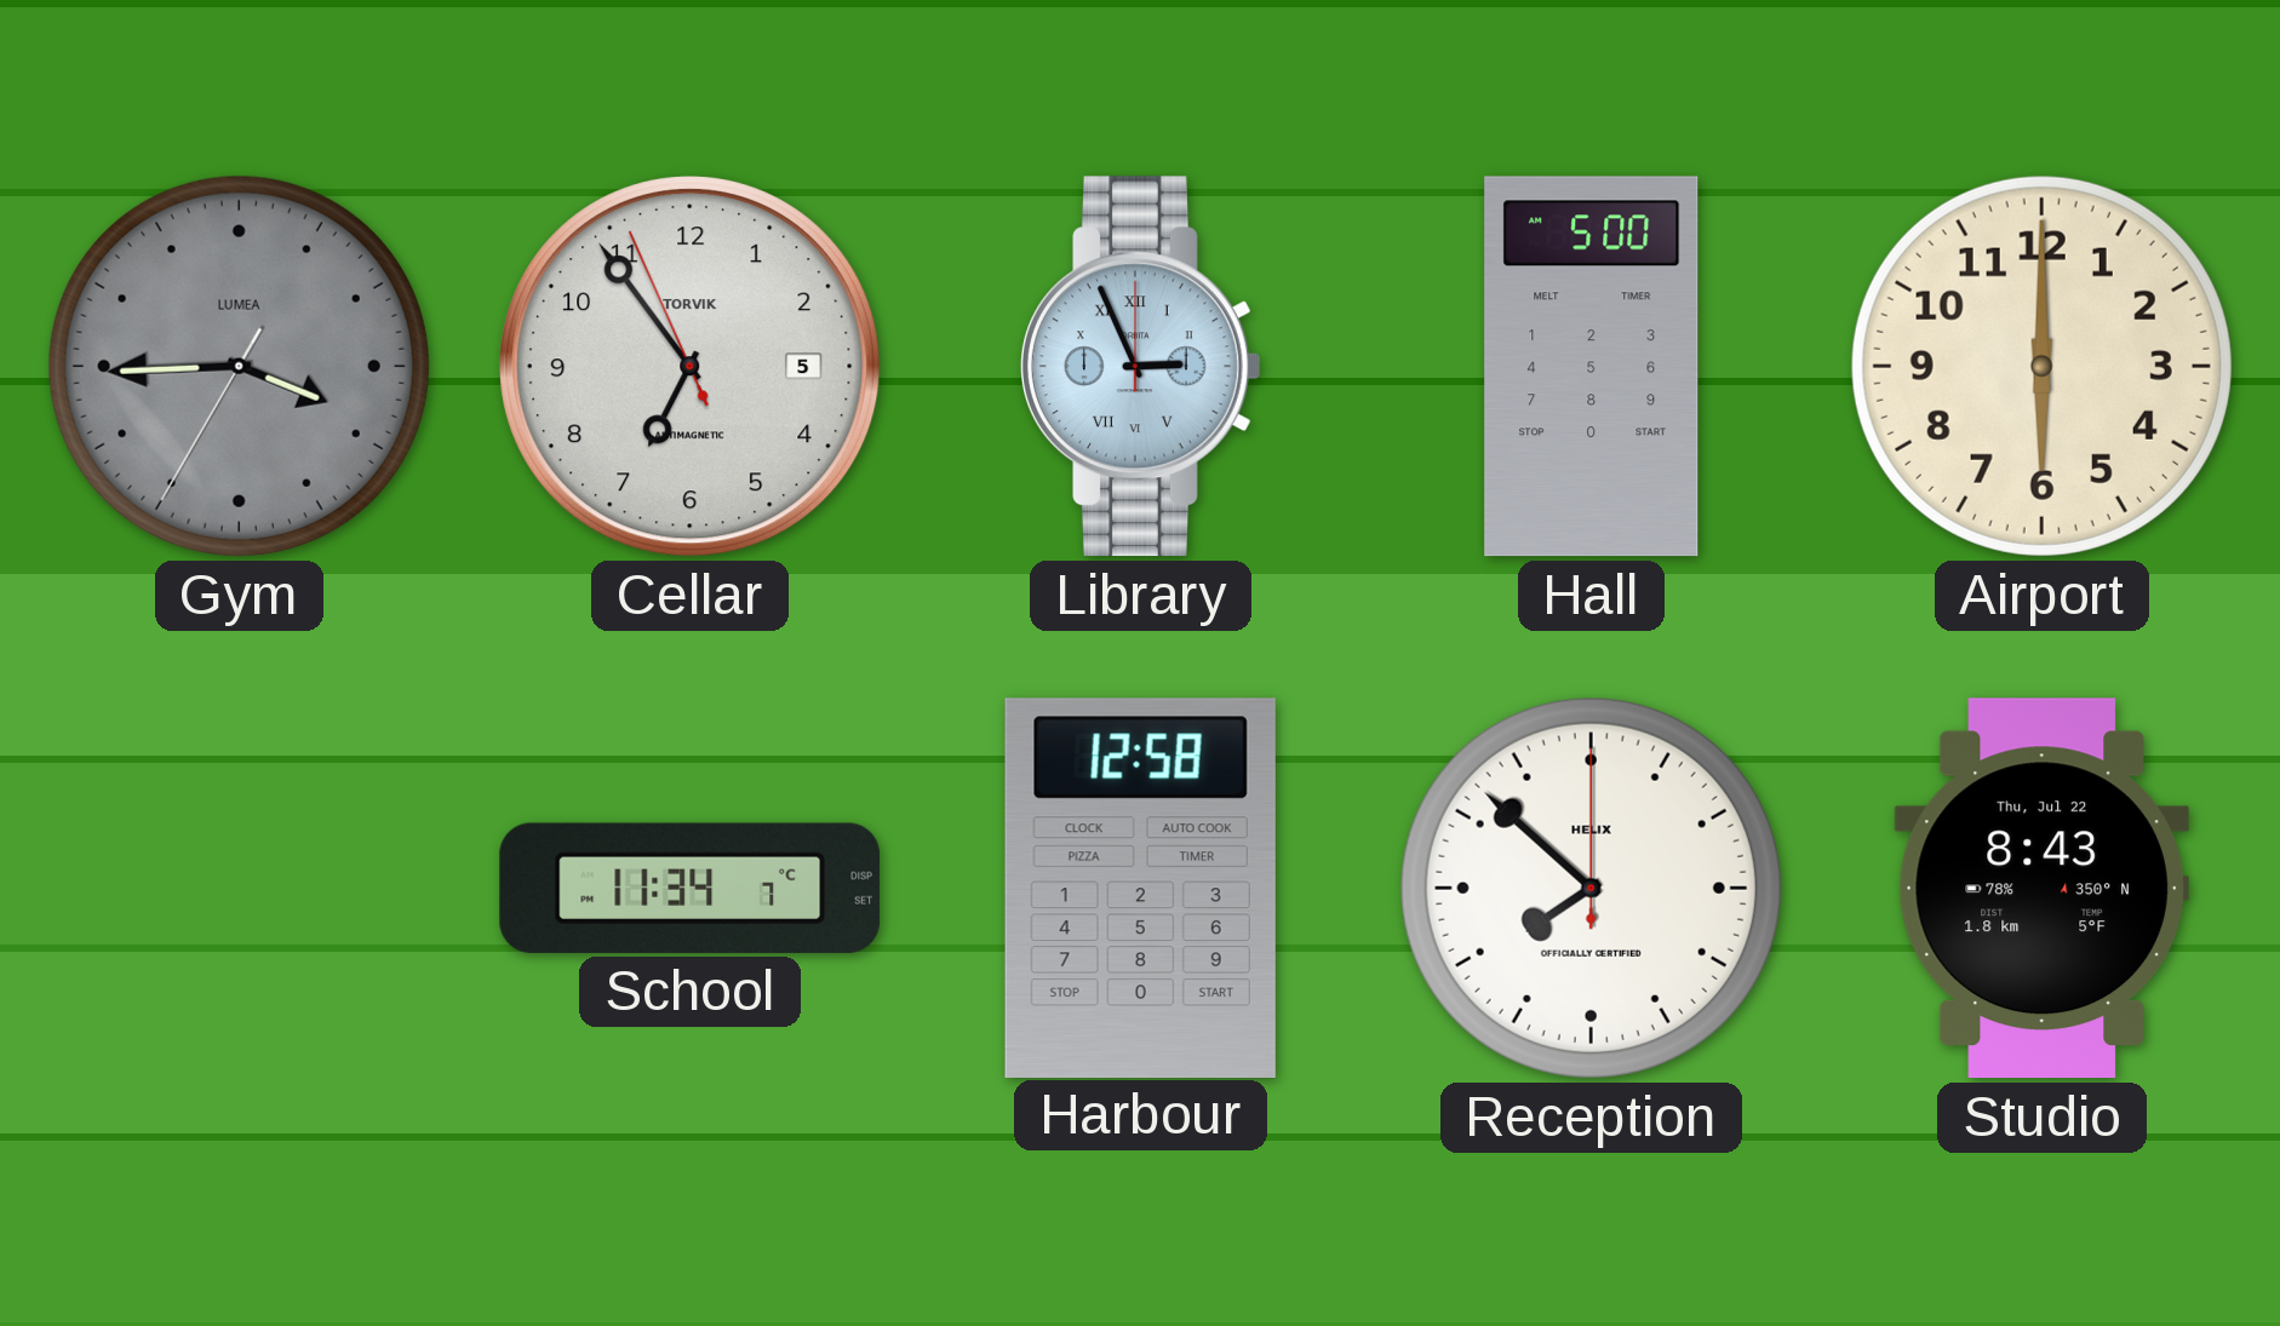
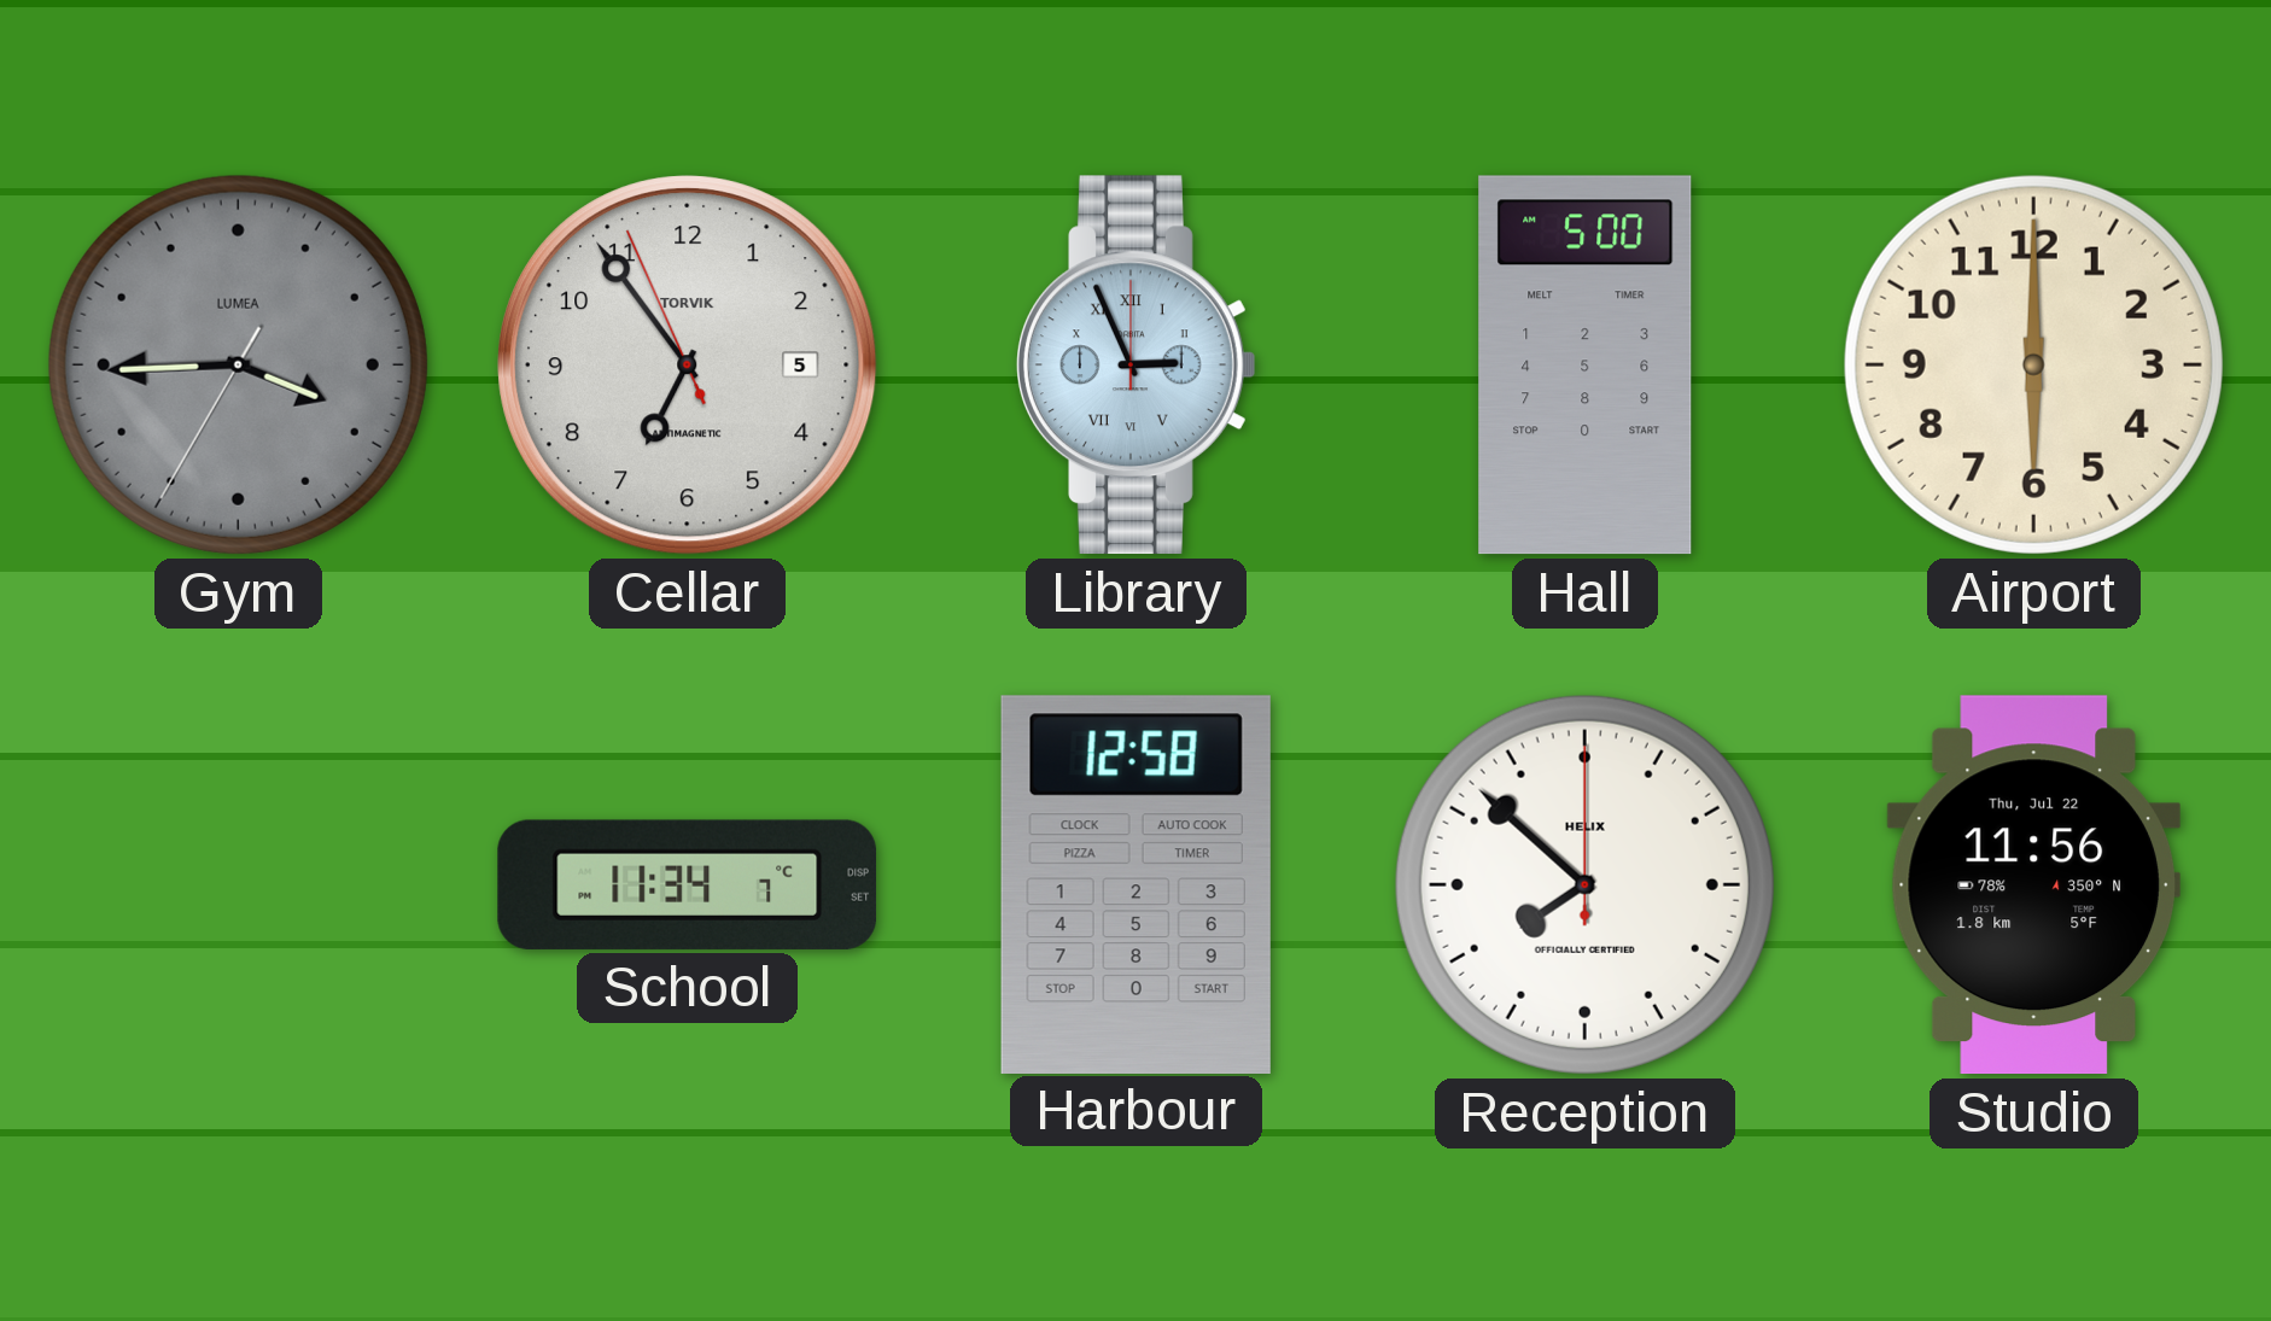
Studio: 8:43 -> 11:56 (2033, 885)
